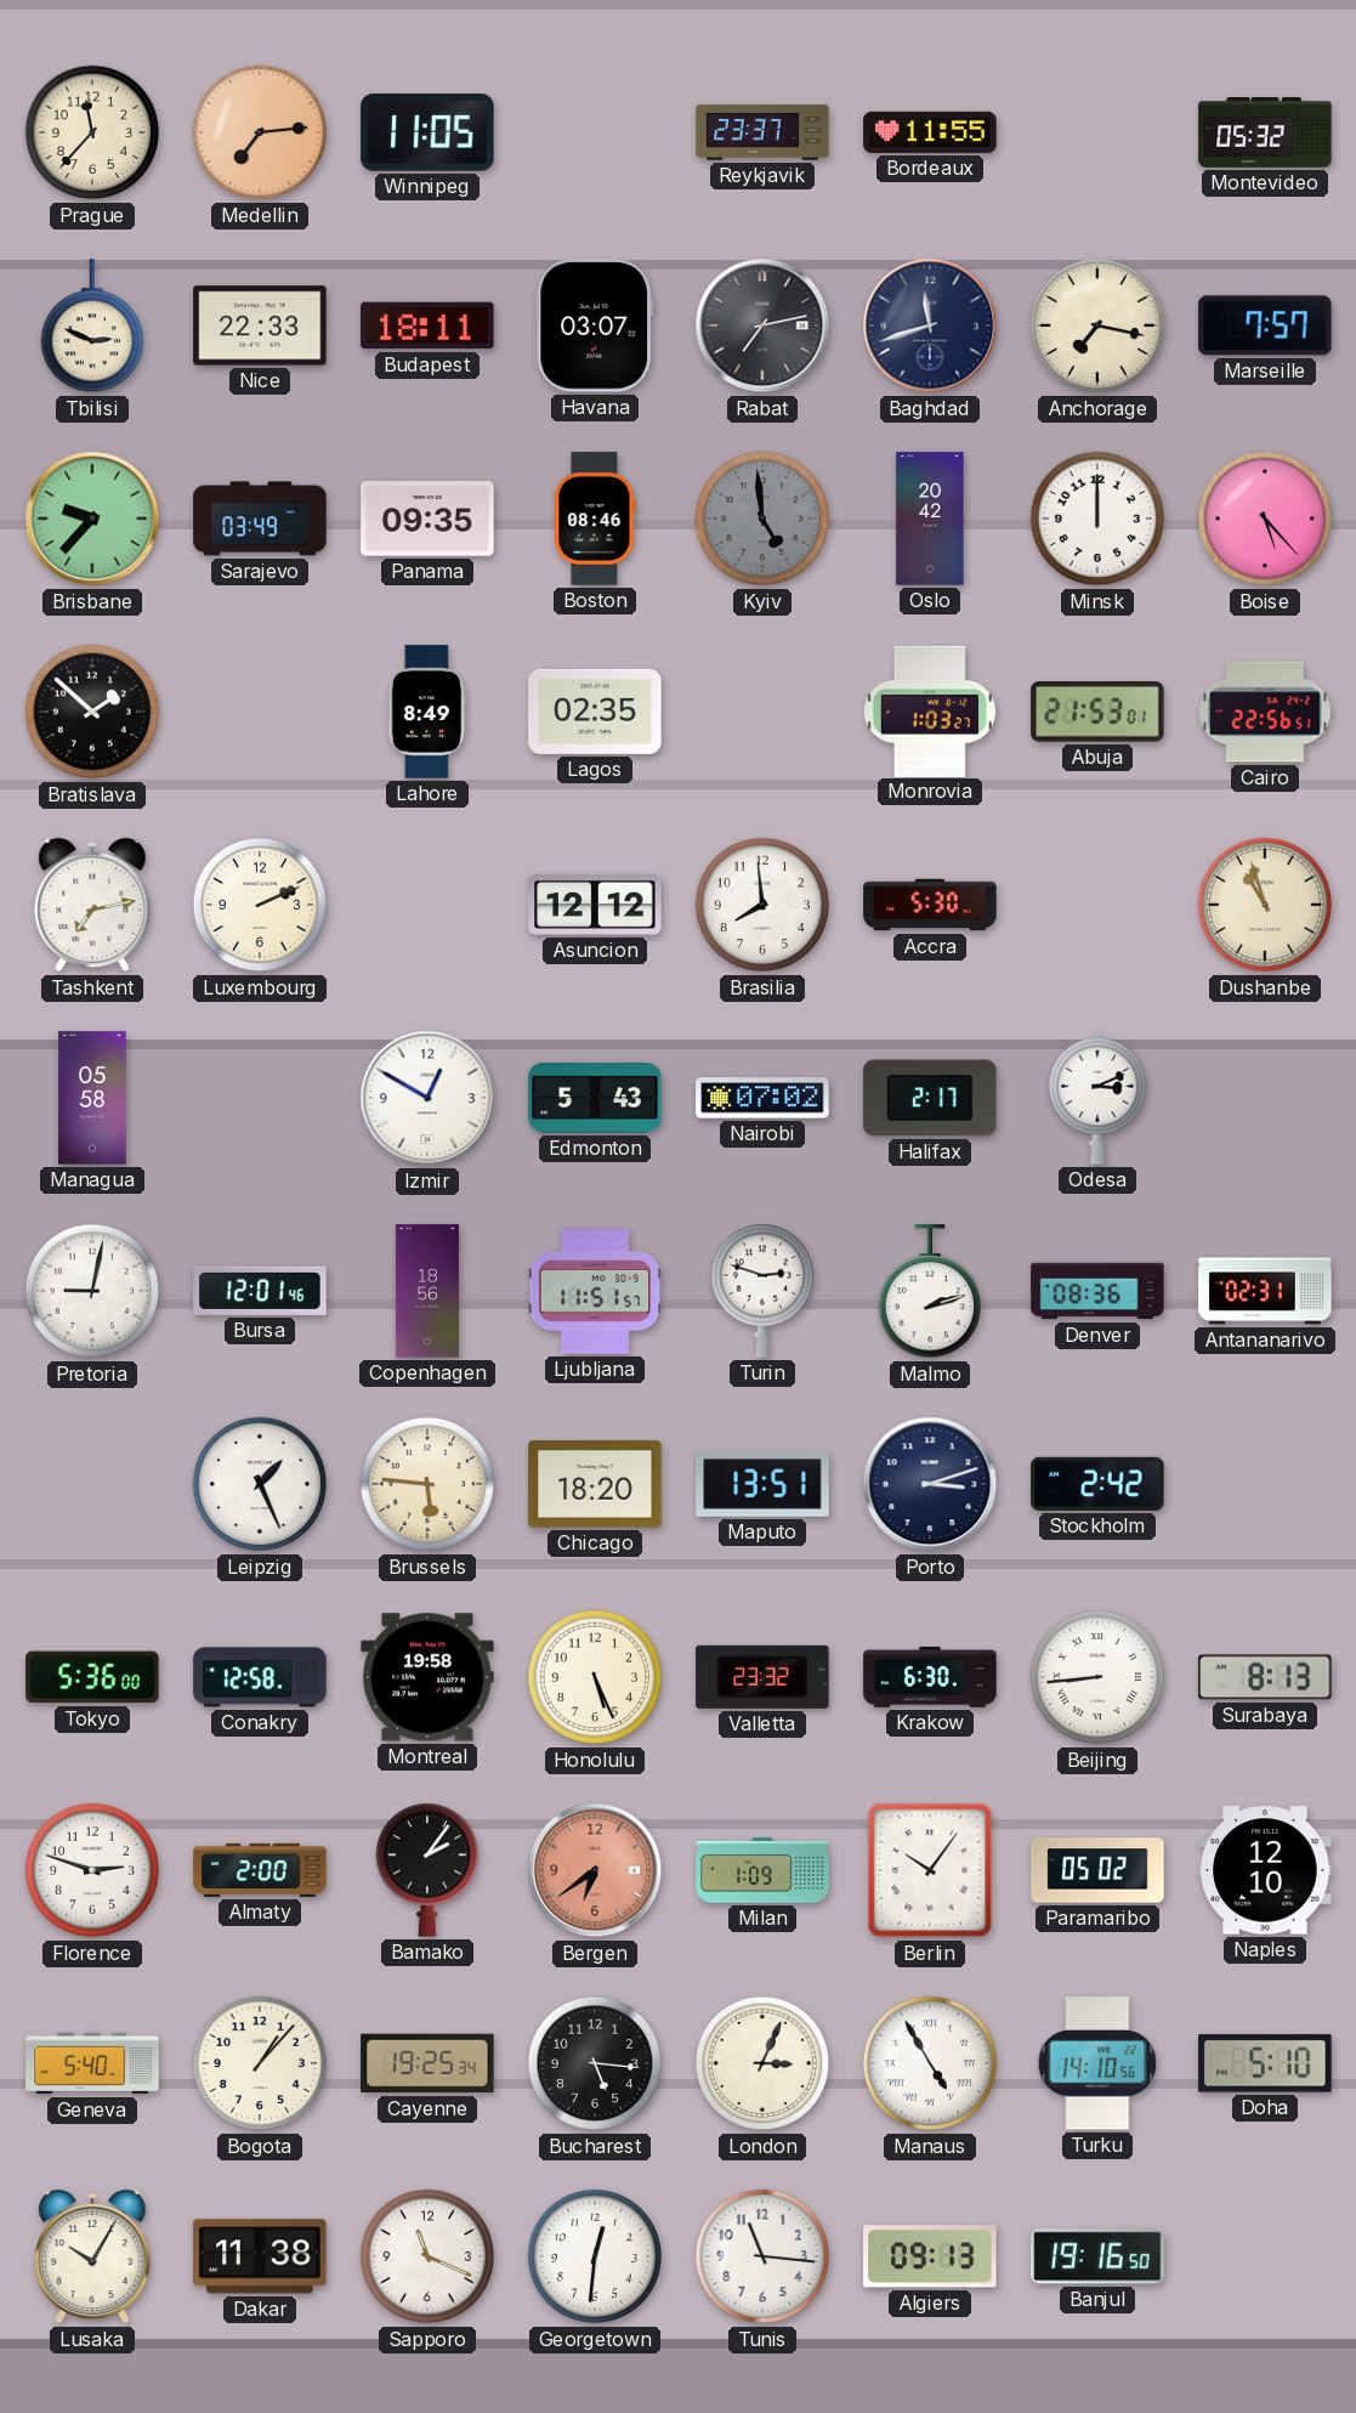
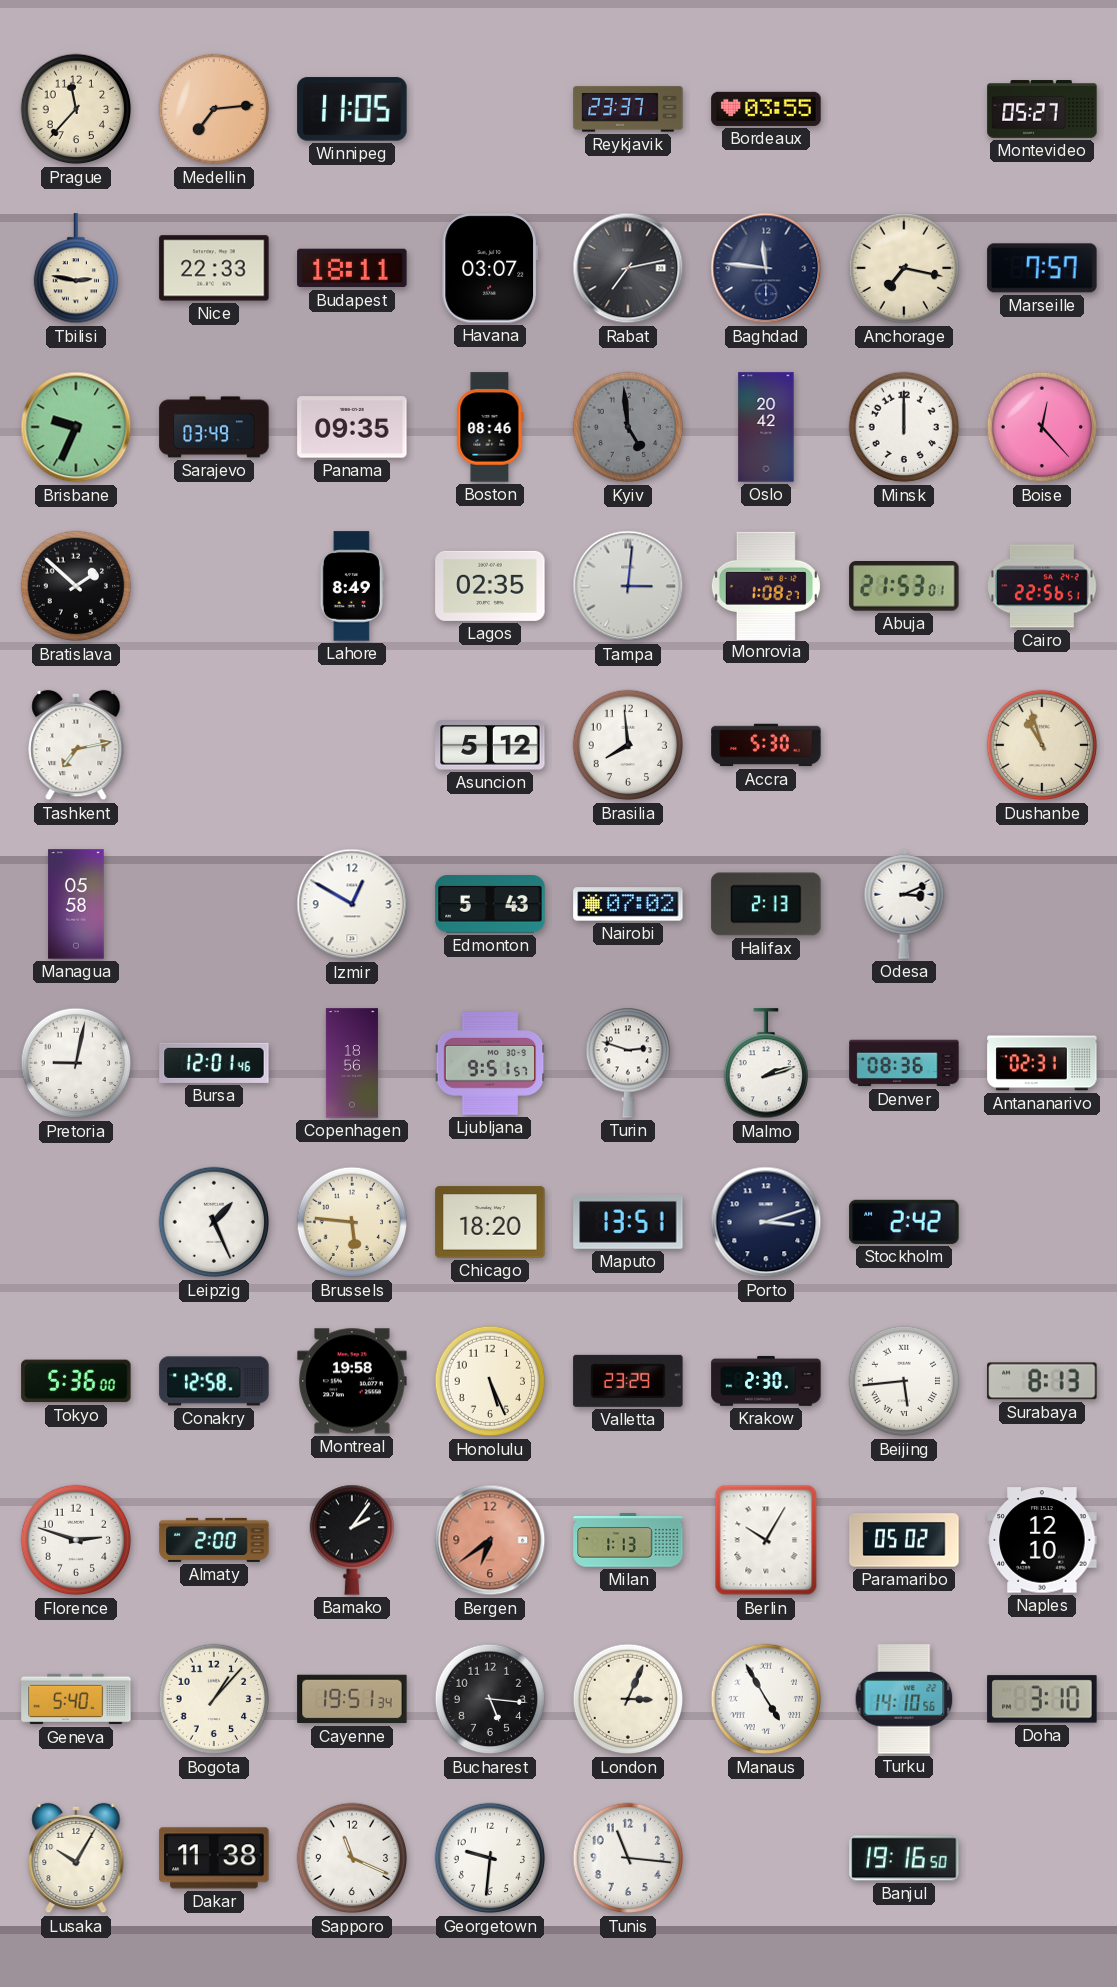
Bordeaux: 11:55 -> 03:55 (766, 109)
Montevideo: 05:32 -> 05:27 (1042, 109)
Tbilisi: 2:49 -> 2:47 (75, 269)
Baghdad: 11:42 -> 11:46 (766, 268)
Brisbane: 9:37 -> 9:34 (76, 427)
Boise: 5:23 -> 12:23 (1042, 427)
Tampa: none -> 3:01 (628, 586)
Monrovia: 1:03 -> 1:08 (766, 585)
Luxembourg: 2:11 -> none (260, 905)
Asuncion: 12:12 -> 5:12 (490, 746)
Halifax: 2:17 -> 2:13 (766, 904)
Ljubljana: 11:51 -> 9:51 (490, 1063)
Valletta: 23:32 -> 23:29 (628, 1381)
Krakow: 6:30 -> 2:30 (766, 1381)
Beijing: 8:44 -> 5:44 (904, 1381)
Milan: 1:09 -> 1:13 (628, 1540)
Berlin: 10:06 -> 10:05 (766, 1540)
Cayenne: 19:25 -> 19:51 (352, 1699)
Doha: 5:10 -> 3:10 (1042, 1699)
Georgetown: 12:31 -> 9:31 (490, 1858)
Algiers: 09:13 -> none (930, 2256)
